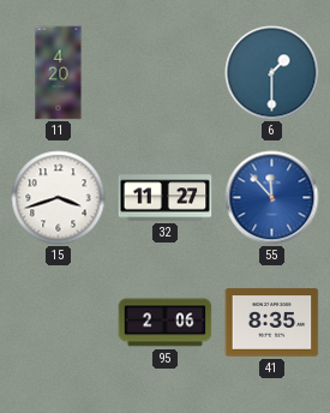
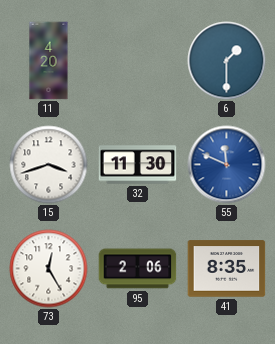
32: 11:27 -> 11:30 (138, 165)
55: 11:53 -> 11:49 (227, 165)
73: none -> 12:25 (49, 269)
